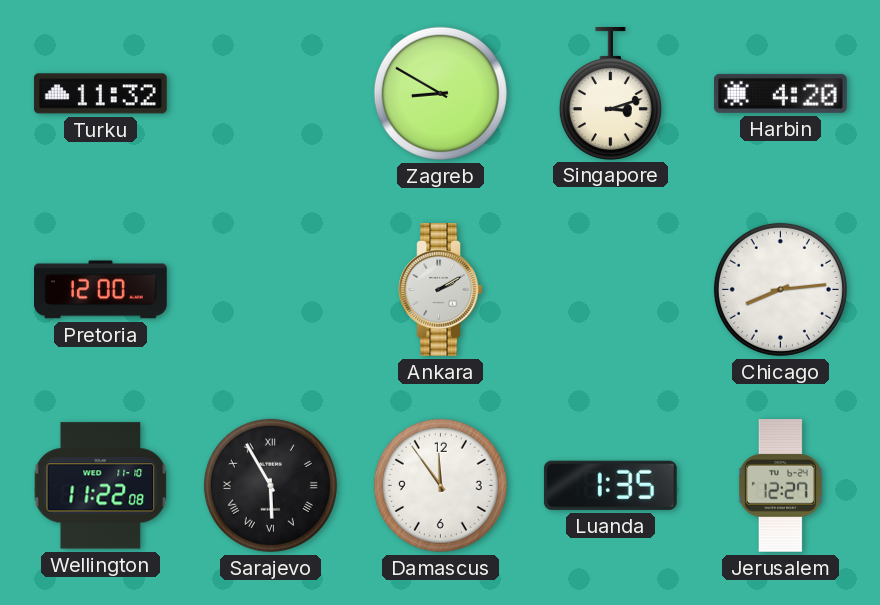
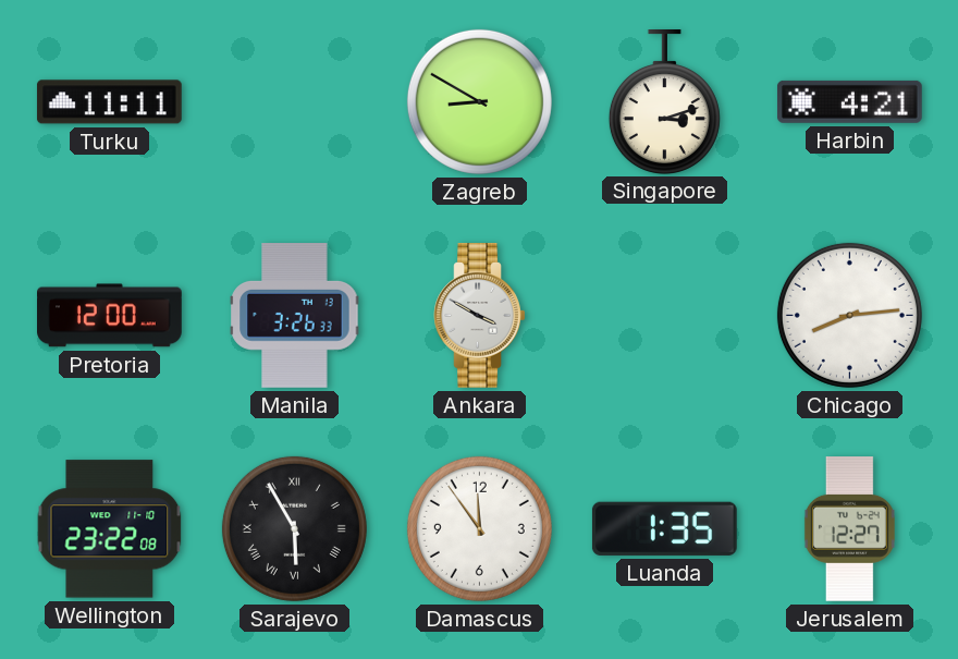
Turku: 11:32 -> 11:11 (109, 102)
Harbin: 4:20 -> 4:21 (849, 101)
Manila: none -> 3:26 (295, 316)
Ankara: 2:10 -> 3:50 (480, 316)
Wellington: 11:22 -> 23:22 (110, 529)
